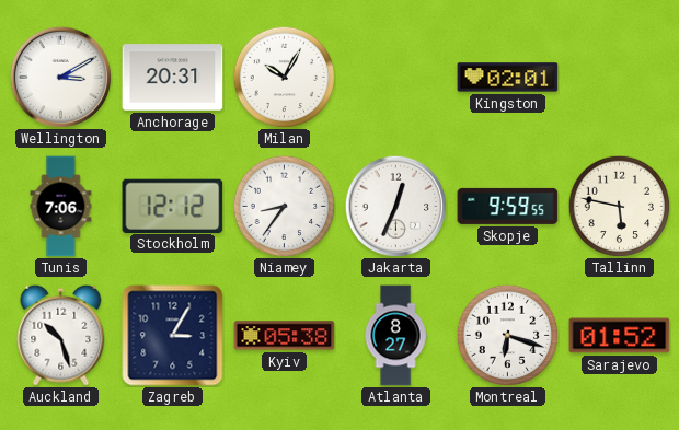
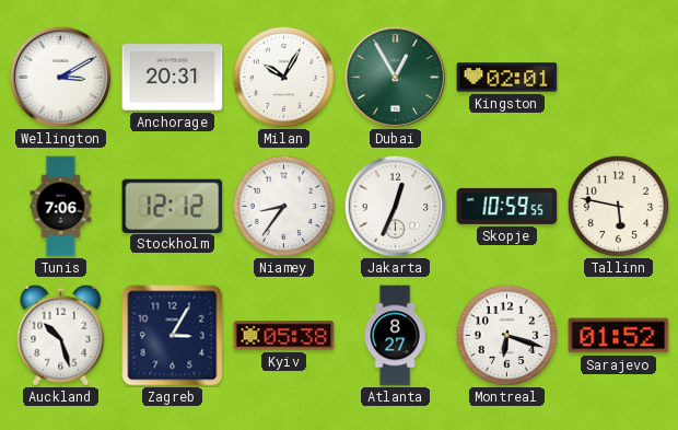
Dubai: none -> 12:55 (395, 77)
Skopje: 9:59 -> 10:59 (507, 206)
